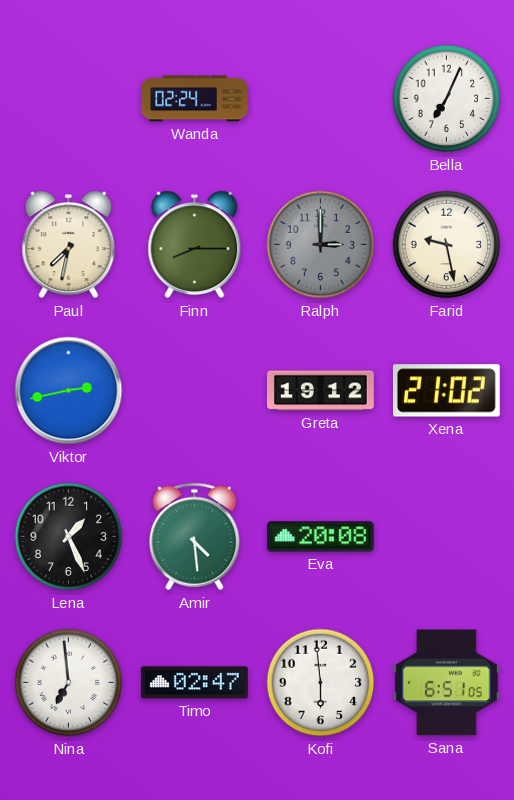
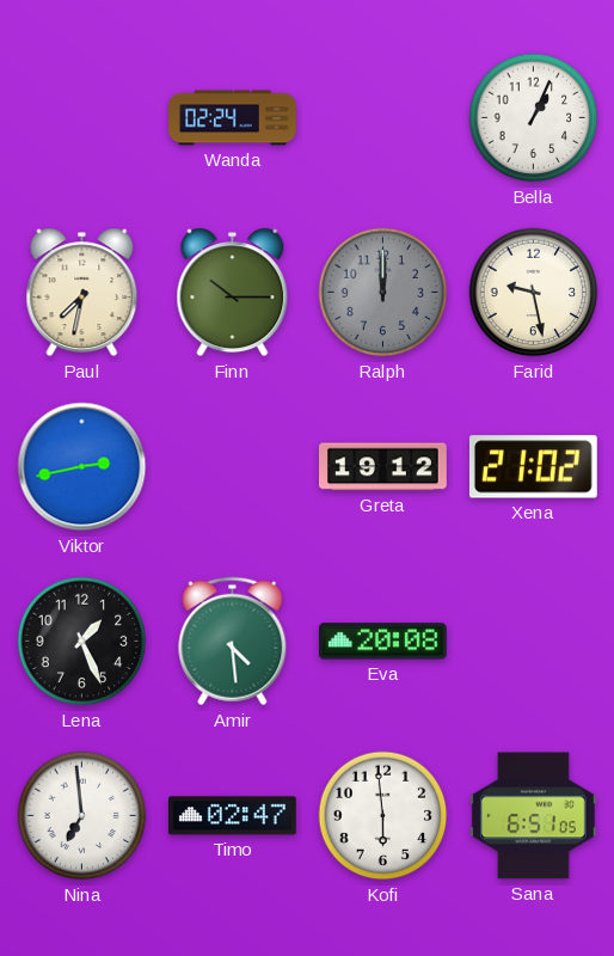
Bella: 7:04 -> 1:04 (534, 118)
Finn: 8:15 -> 10:15 (233, 293)
Ralph: 3:00 -> 12:00 (383, 293)
